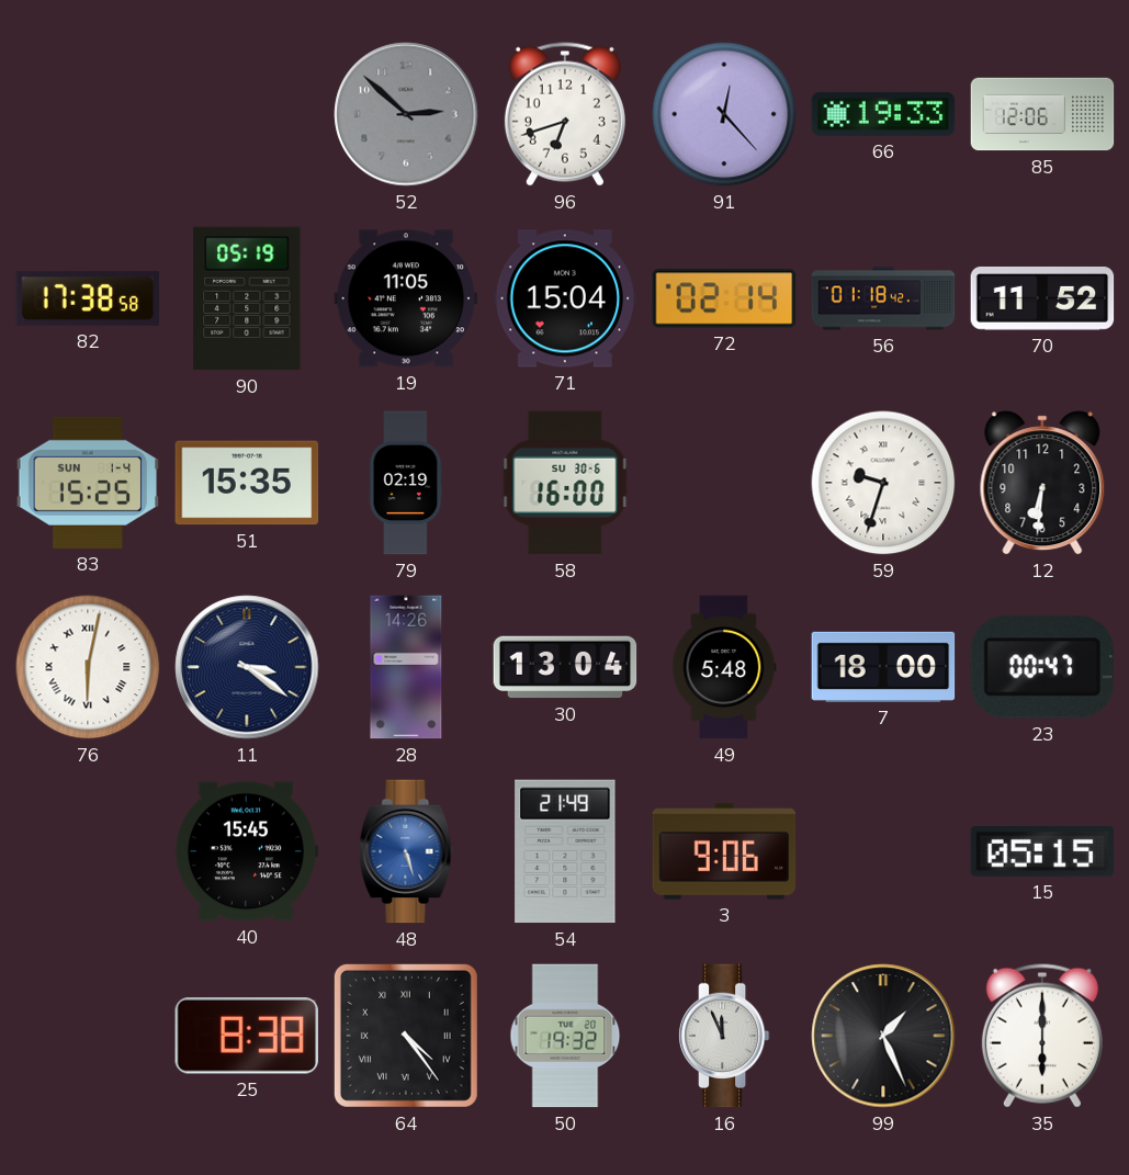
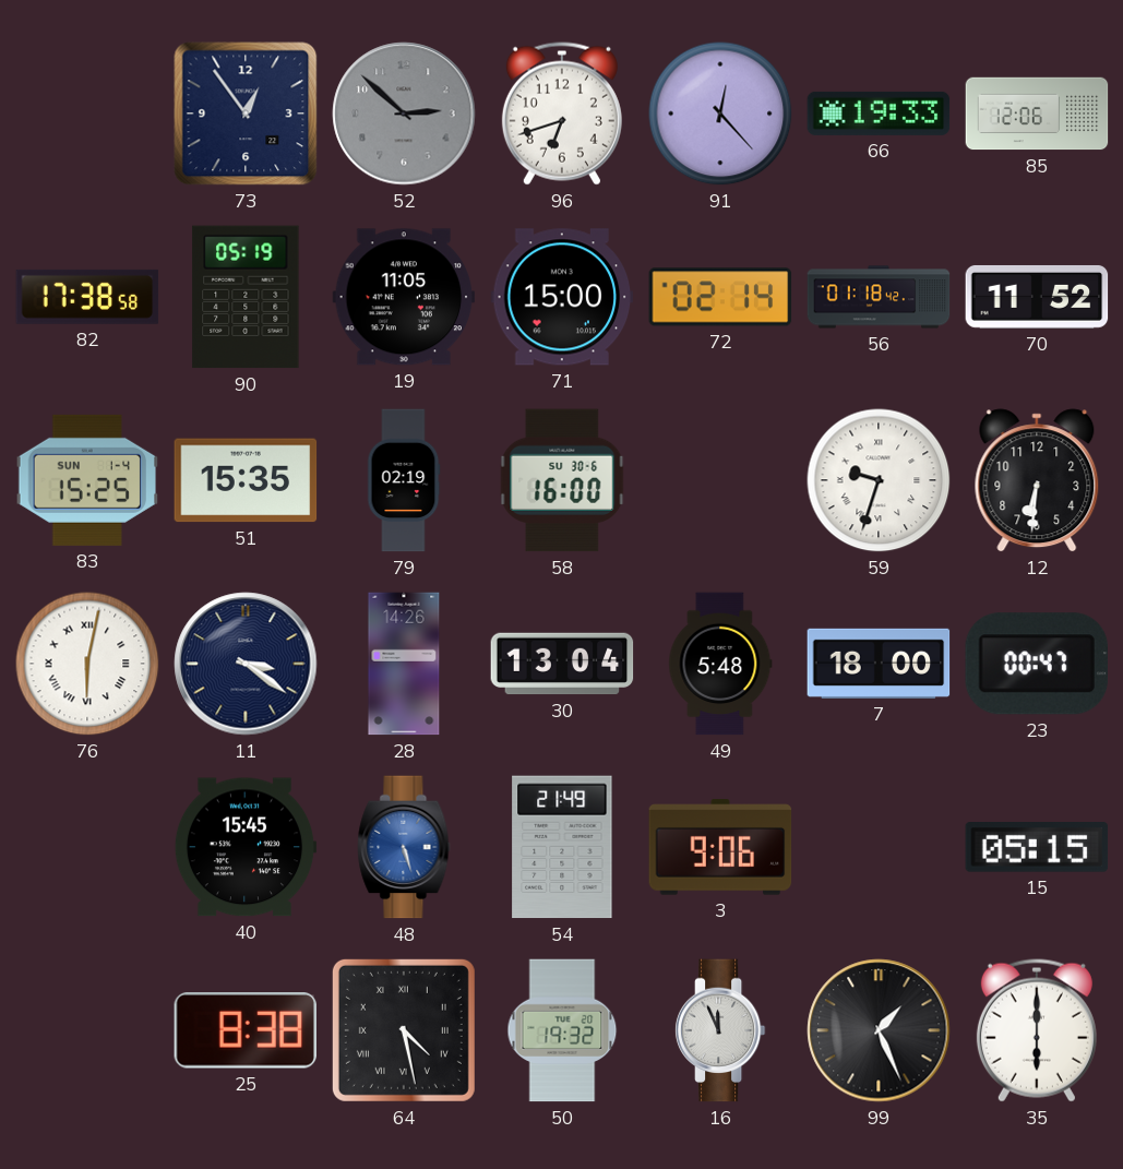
73: none -> 12:54 (246, 114)
71: 15:04 -> 15:00 (562, 297)
64: 4:24 -> 4:28 (404, 1030)
